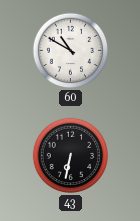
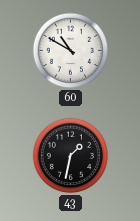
43: 6:32 -> 1:32 (71, 156)
